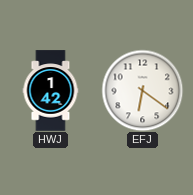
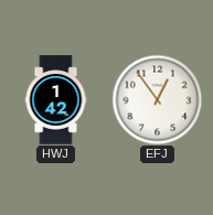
EFJ: 6:21 -> 12:54 (157, 99)
